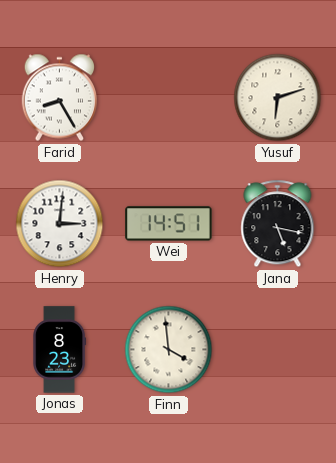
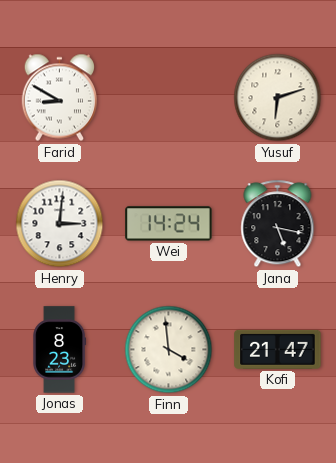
Farid: 8:25 -> 8:50 (59, 98)
Wei: 14:51 -> 14:24 (169, 224)
Kofi: none -> 21:47 (278, 349)
